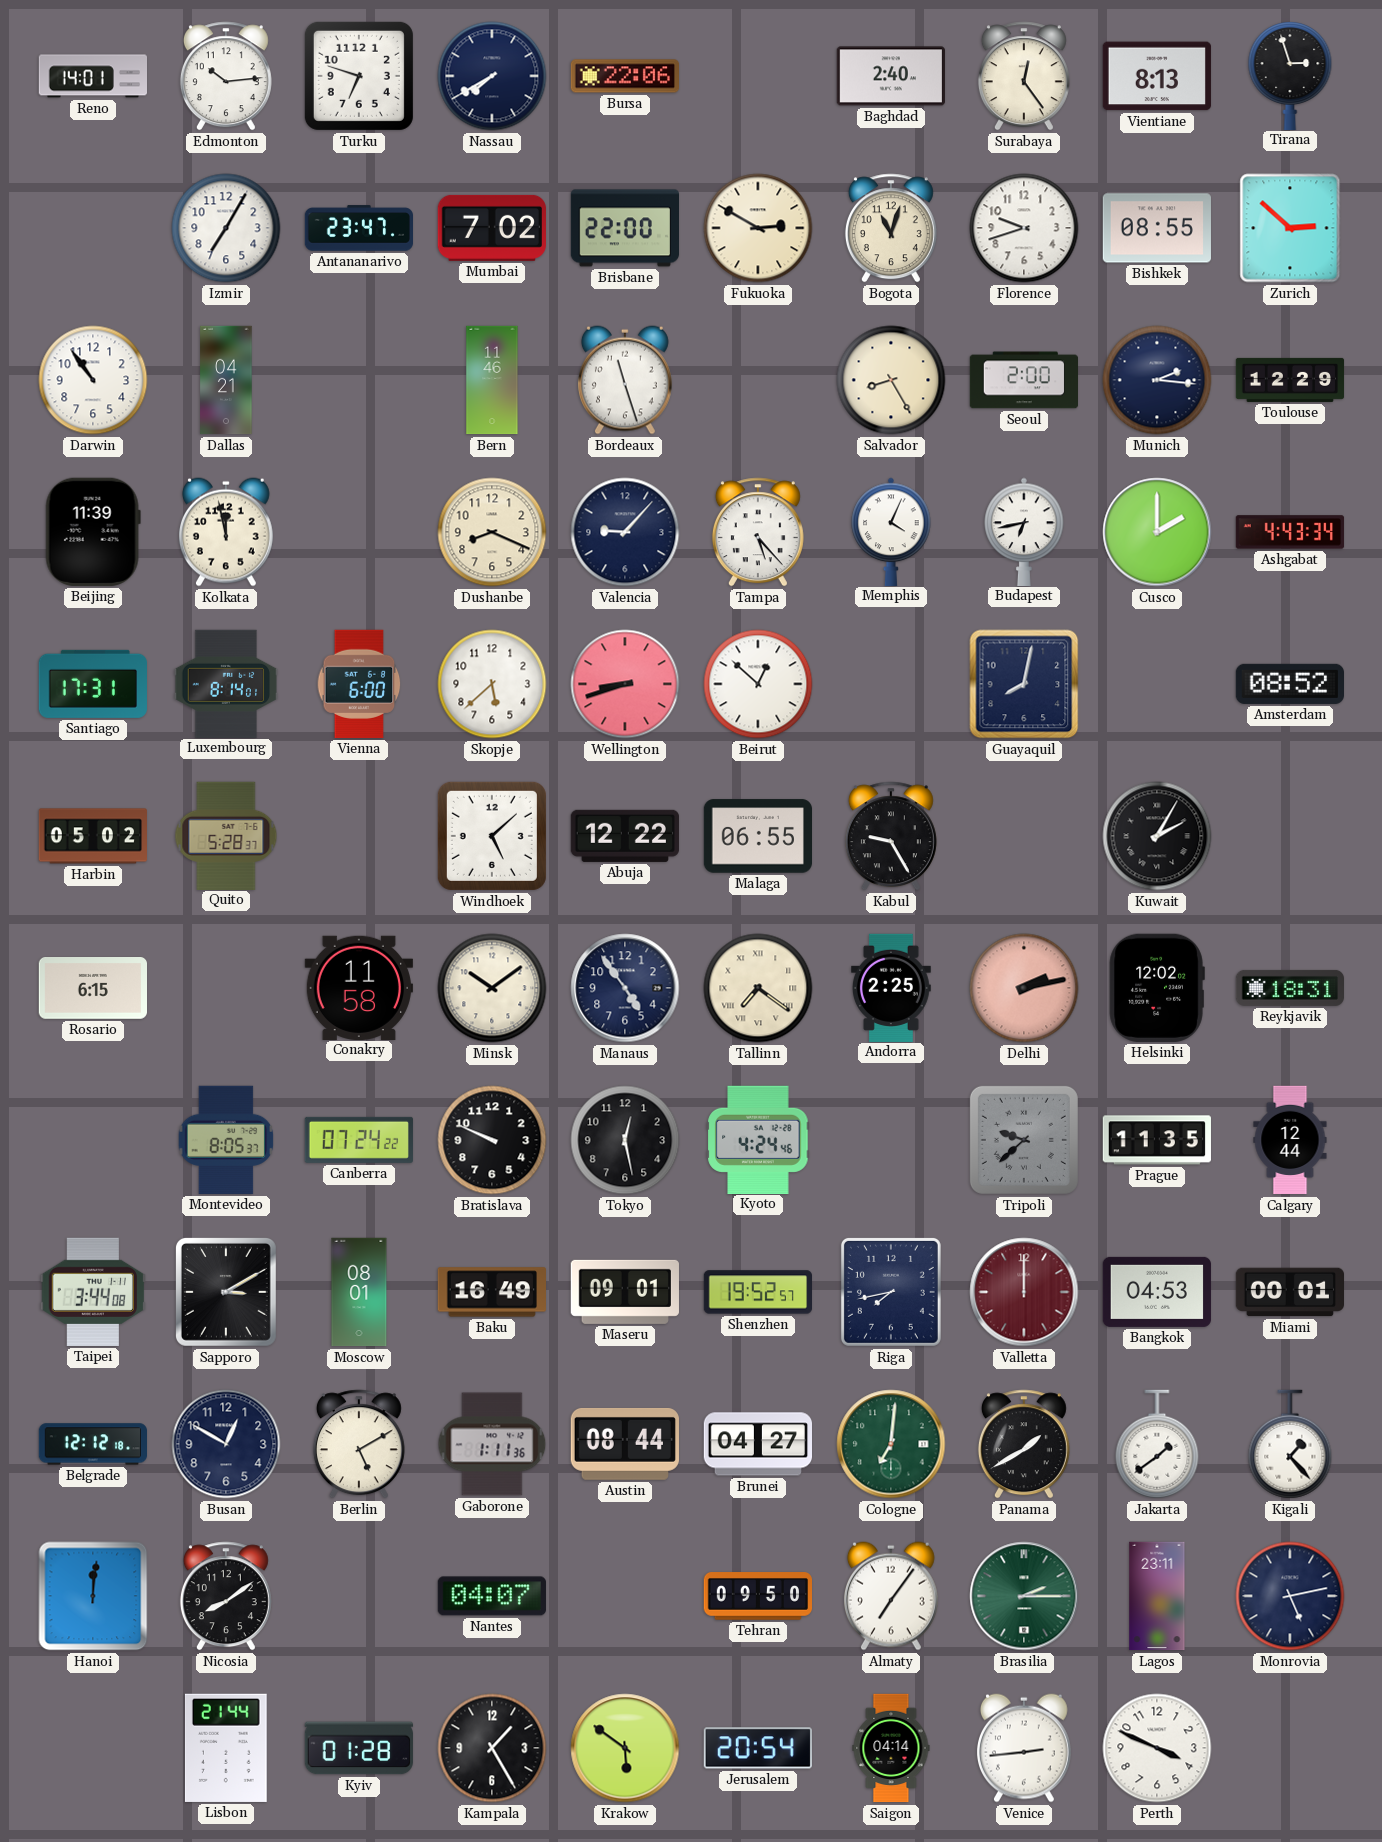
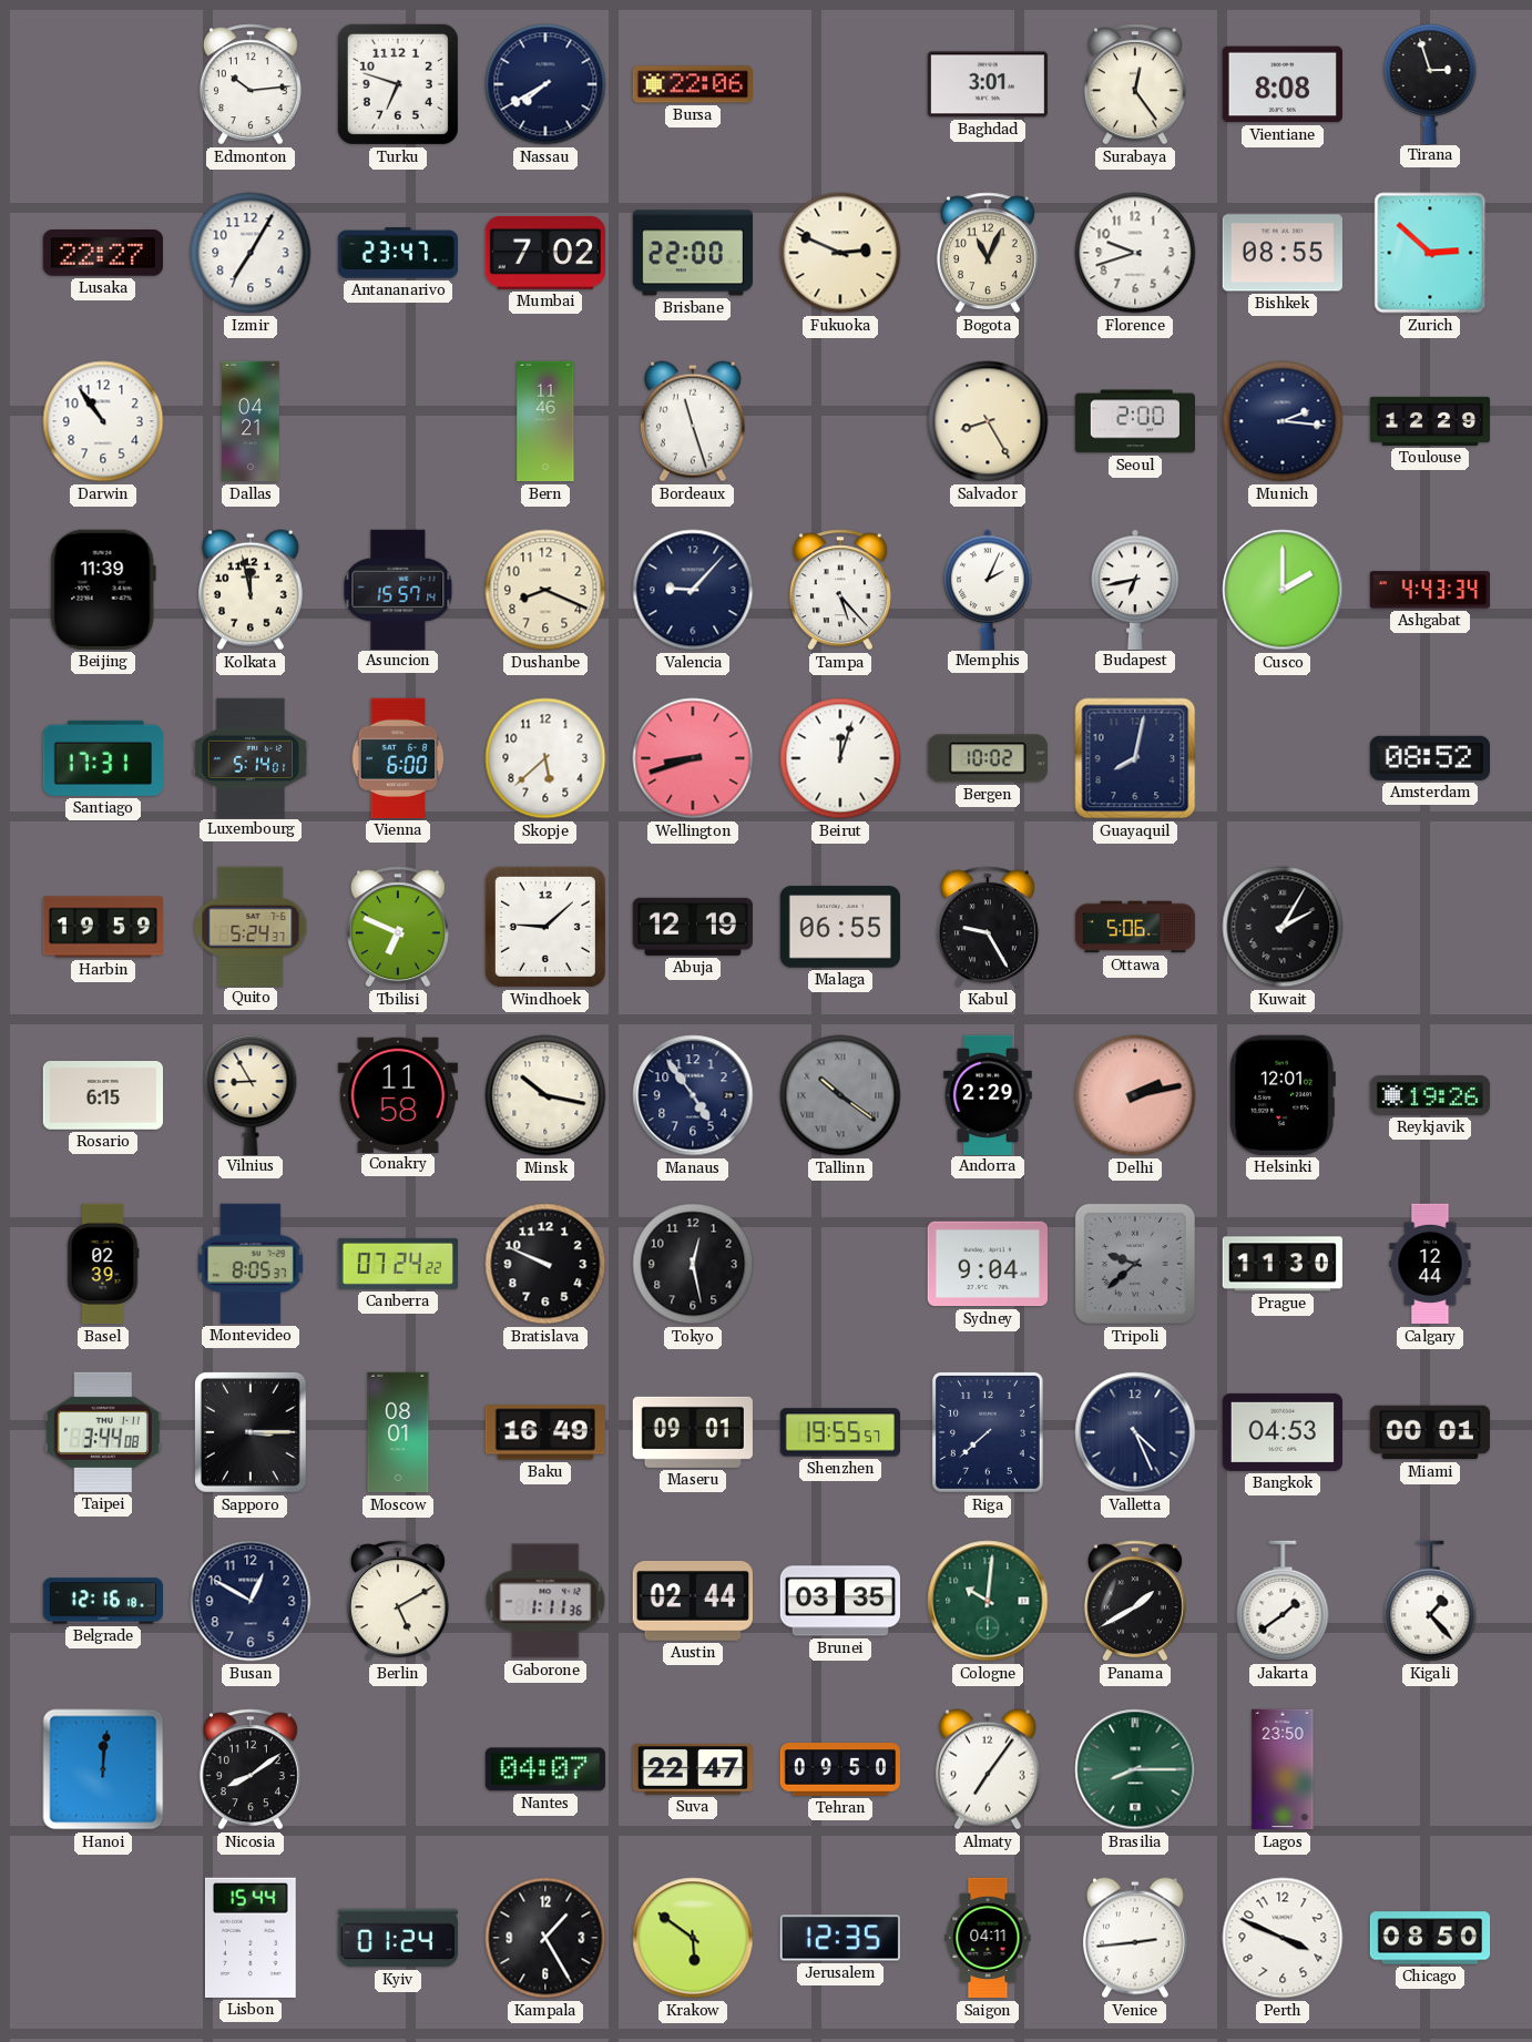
Reno: 14:01 -> none (92, 76)
Baghdad: 2:40 -> 3:01 (987, 84)
Vientiane: 8:13 -> 8:08 (1283, 84)
Lusaka: none -> 22:27 (103, 254)
Fukuoka: 2:50 -> 2:49 (840, 253)
Bogota: 11:03 -> 11:04 (988, 253)
Asuncion: none -> 15:57 (398, 589)
Memphis: 4:04 -> 2:04 (988, 589)
Luxembourg: 8:14 -> 5:14 (251, 757)
Beirut: 12:52 -> 12:03 (840, 758)
Bergen: none -> 10:02 (988, 758)
Harbin: 05:02 -> 19:59 (102, 927)
Quito: 5:28 -> 5:24 (251, 926)
Tbilisi: none -> 6:49 (398, 927)
Windhoek: 5:08 -> 9:08 (545, 927)
Abuja: 12:22 -> 12:19 (693, 927)
Ottawa: none -> 5:06 (1135, 927)
Vilnius: none -> 8:55 (251, 1094)
Minsk: 10:09 -> 10:17 (545, 1095)
Tallinn: 7:21 -> 10:21 (840, 1095)
Tallinn dial: cream -> grey (840, 1095)
Andorra: 2:25 -> 2:29 (989, 1094)
Helsinki: 12:02 -> 12:01 (1283, 1095)
Reykjavik: 18:31 -> 19:26 (1429, 1095)
Basel: none -> 02:39 (103, 1264)
Kyoto: 4:24 -> none (758, 1139)
Sydney: none -> 9:04 (987, 1264)
Prague: 11:35 -> 11:30 (1283, 1264)
Sapporo: 3:10 -> 3:15 (251, 1432)
Shenzhen: 19:52 -> 19:55 (839, 1432)
Riga: 7:43 -> 7:38 (988, 1432)
Valletta: 12:00 -> 4:26 (1135, 1432)
Valletta dial: burgundy -> navy (1135, 1432)
Belgrade: 12:12 -> 12:16 (102, 1601)
Austin: 08:44 -> 02:44 (693, 1601)
Brunei: 04:27 -> 03:35 (839, 1601)
Cologne: 7:01 -> 10:01 (988, 1601)
Suva: none -> 22:47 (692, 1769)
Brasilia: 2:15 -> 8:15 (1135, 1769)
Lagos: 23:11 -> 23:50 (1283, 1769)
Monrovia: 5:13 -> none (1290, 1596)
Lisbon: 21:44 -> 15:44 (251, 1938)
Kyiv: 01:28 -> 01:24 (398, 1938)
Jerusalem: 20:54 -> 12:35 (840, 1938)
Saigon: 04:14 -> 04:11 (988, 1938)
Chicago: none -> 08:50 (1430, 1938)
